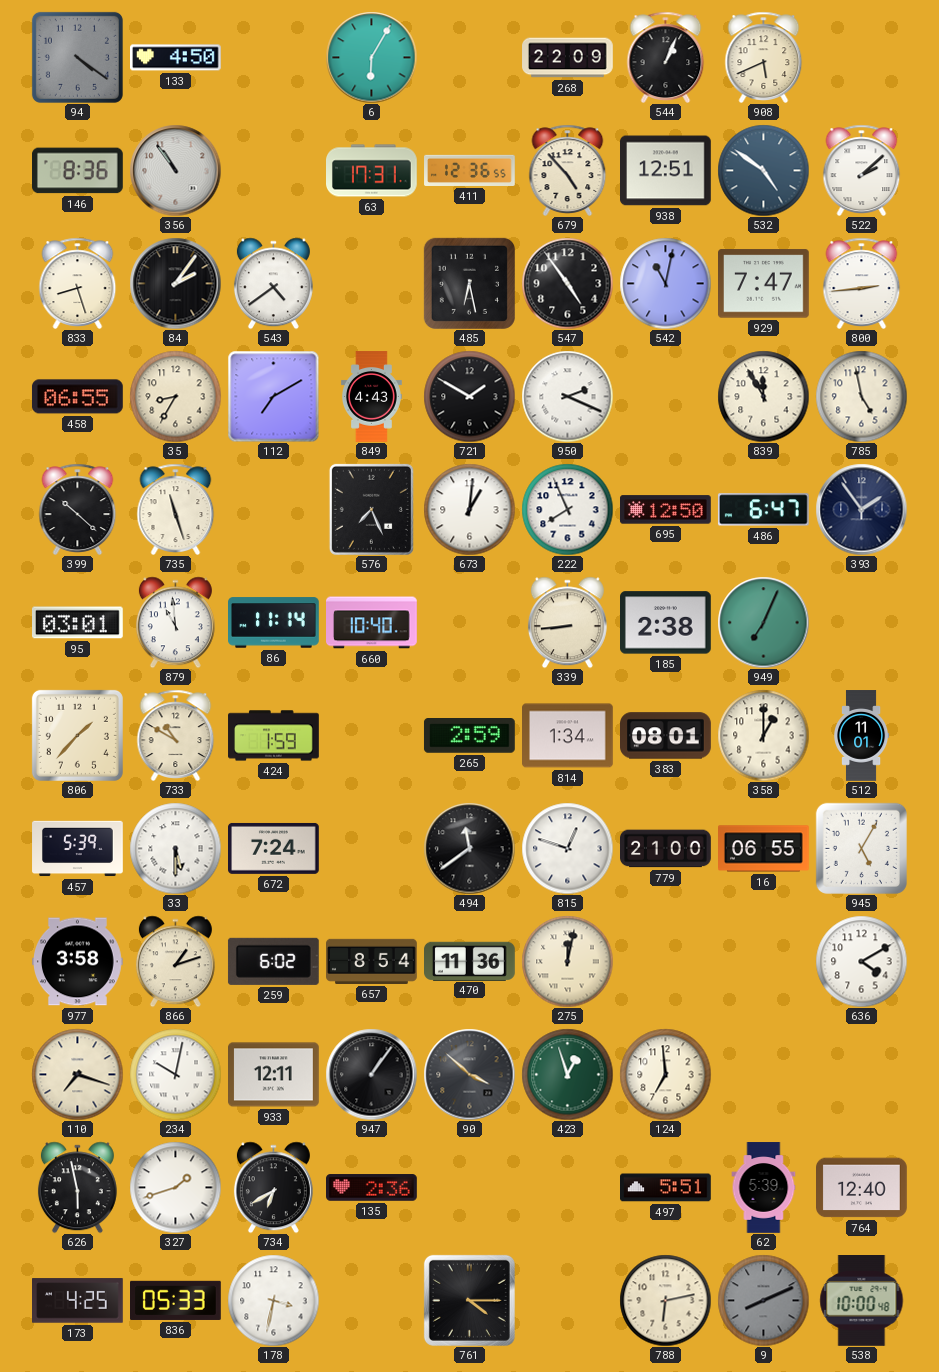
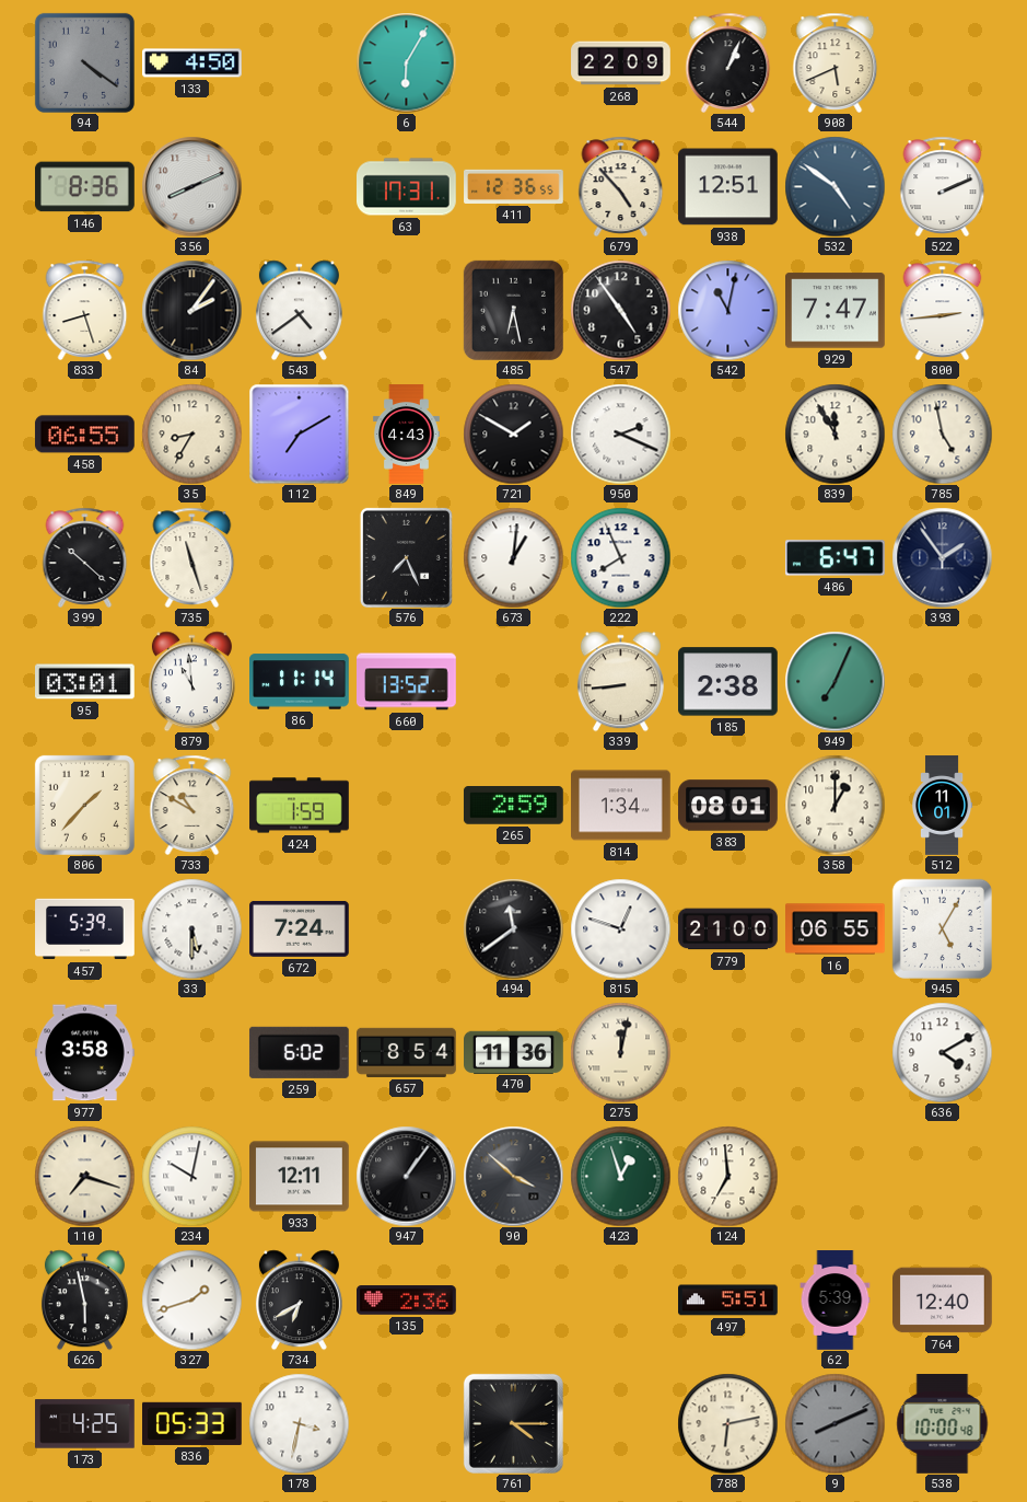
356: 10:54 -> 8:11 (191, 186)
522: 2:08 -> 2:11 (943, 186)
695: 12:50 -> none (666, 510)
660: 10:40 -> 13:52 (407, 682)
866: 1:12 -> none (175, 961)
